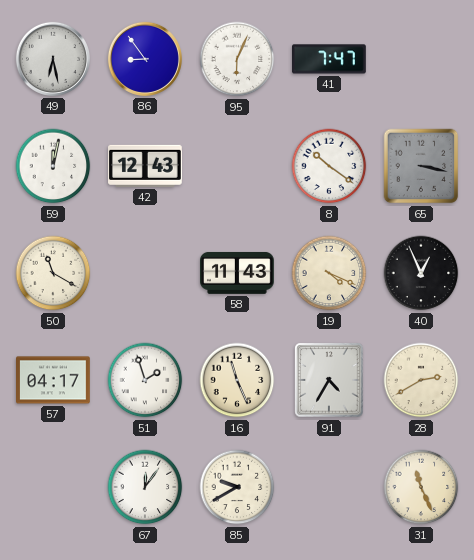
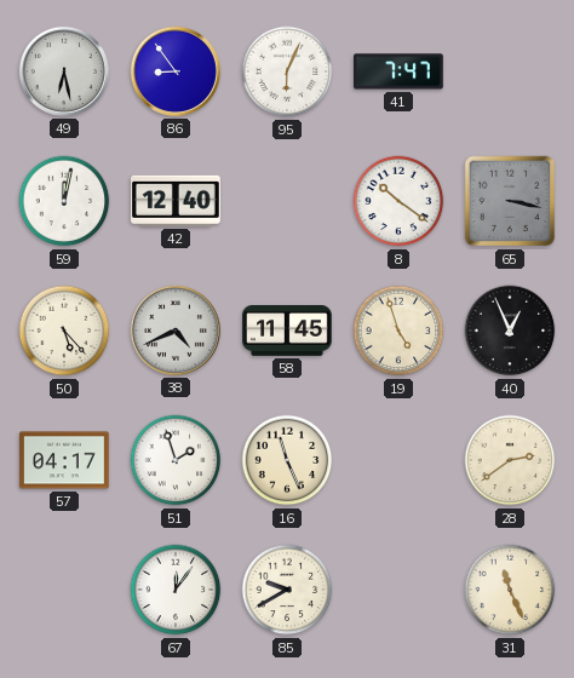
42: 12:43 -> 12:40 (177, 201)
50: 11:20 -> 5:23 (64, 331)
38: none -> 4:41 (176, 331)
58: 11:43 -> 11:45 (288, 331)
19: 4:19 -> 4:57 (398, 331)
91: 4:35 -> none (329, 380)
28: 2:40 -> 2:39 (510, 460)
